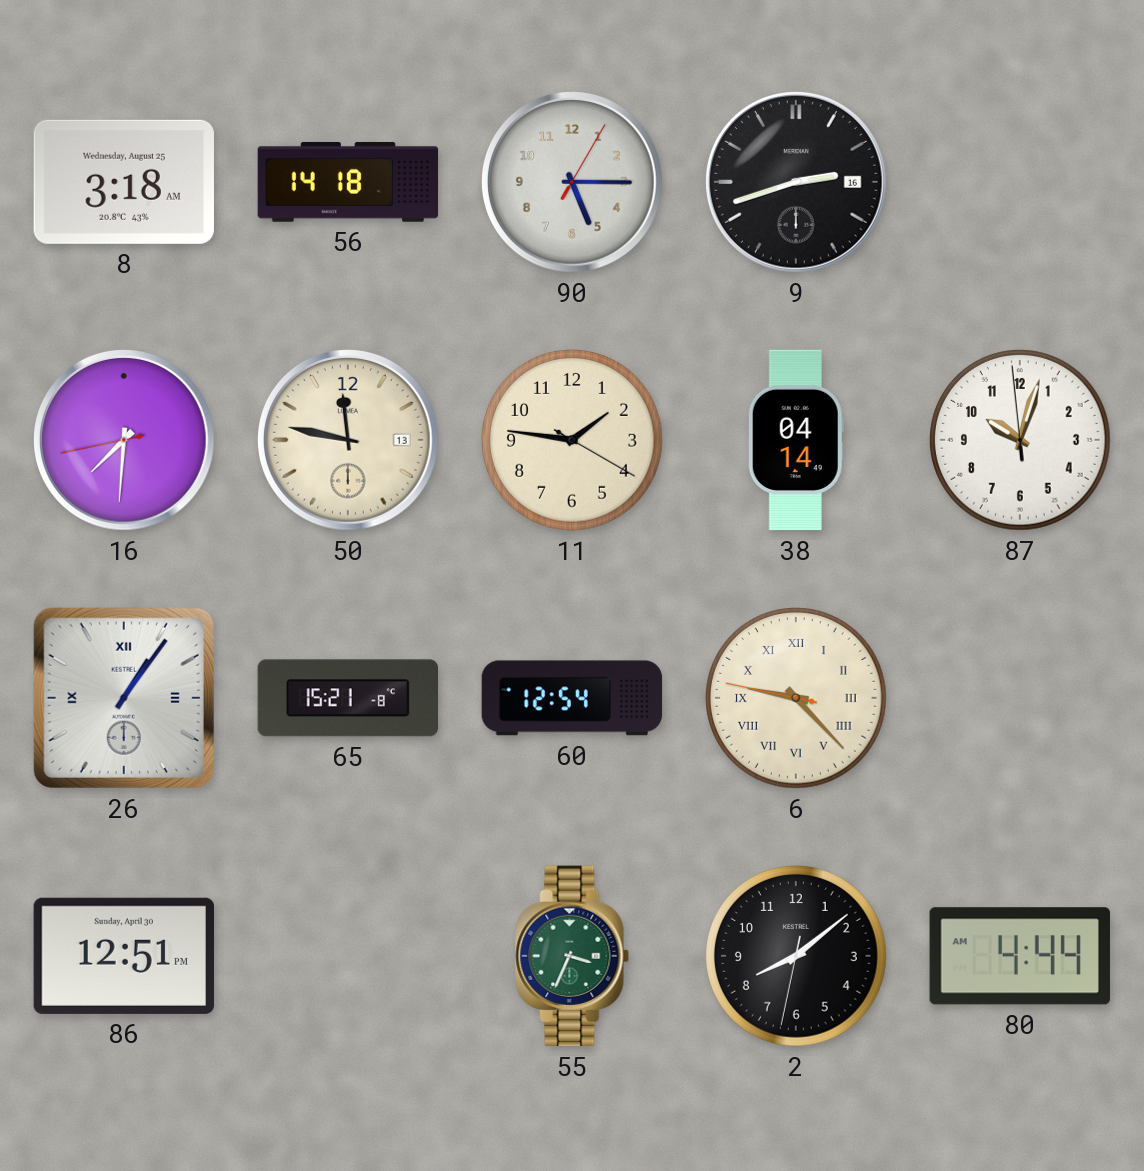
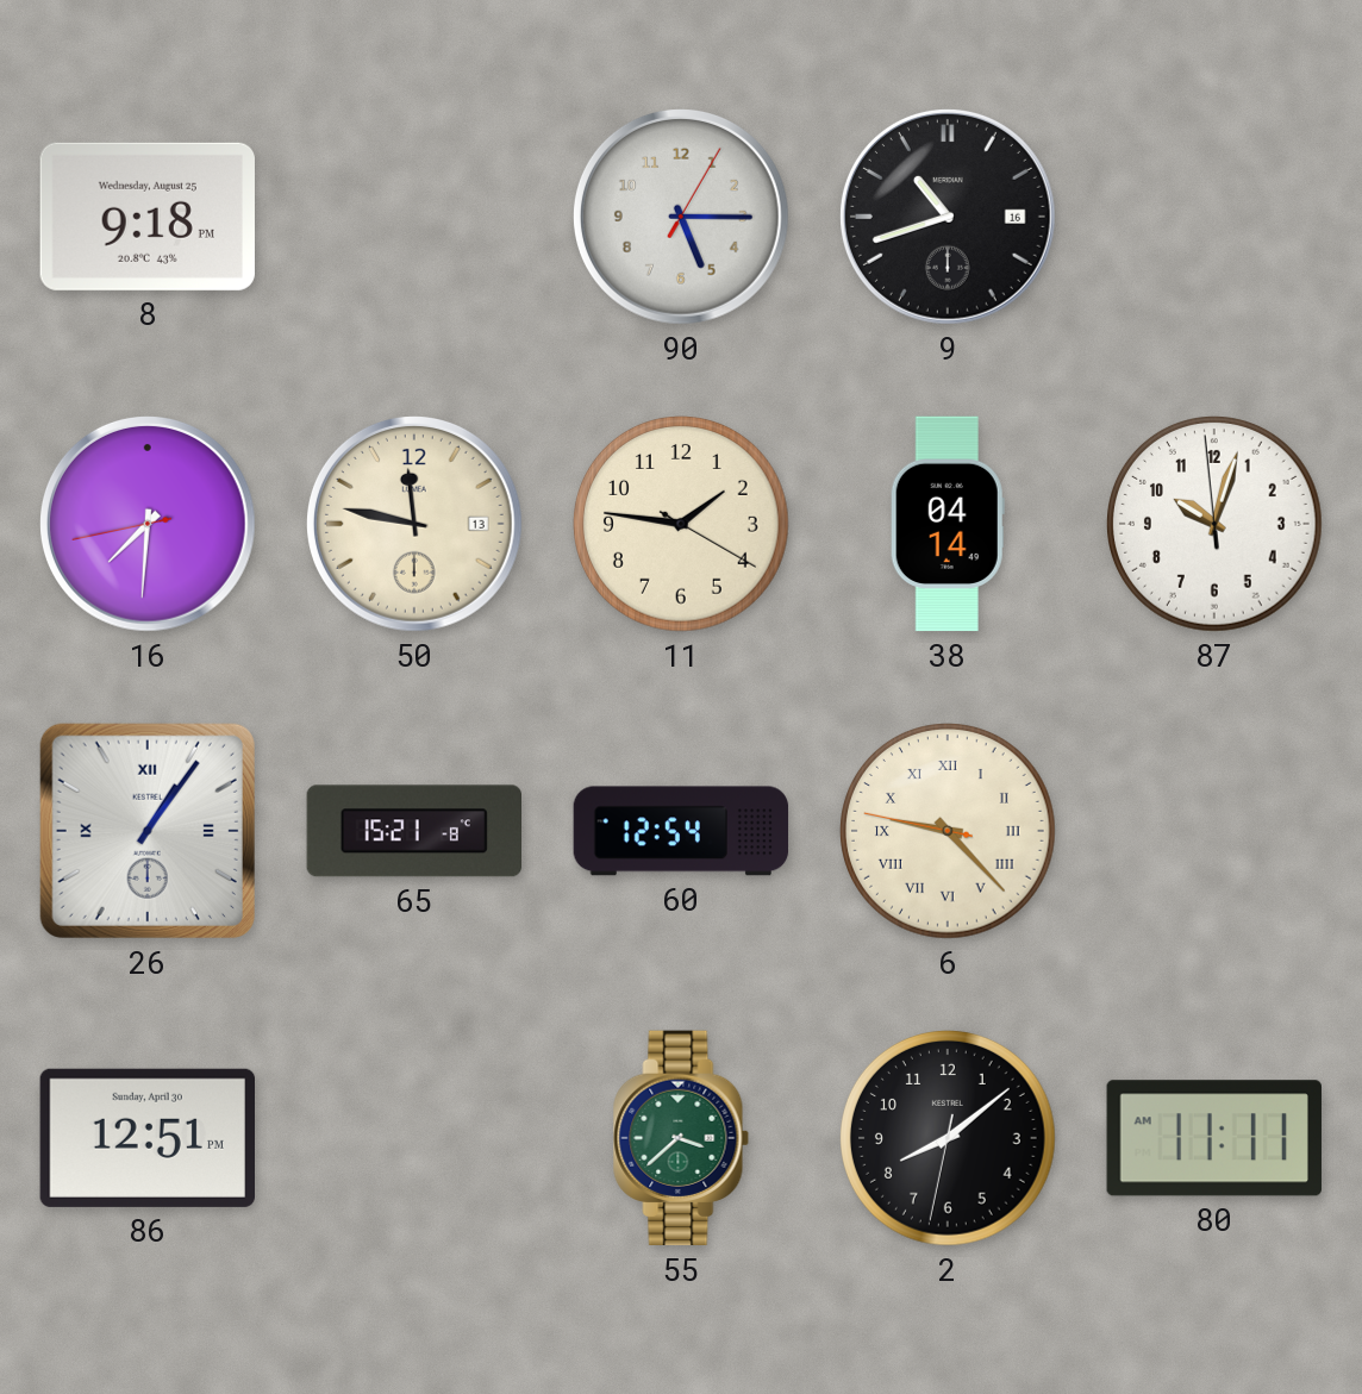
8: 3:18 -> 9:18 (148, 217)
56: 14:18 -> none (348, 182)
9: 2:42 -> 10:42 (948, 217)
55: 3:34 -> 3:38 (681, 1138)
80: 4:44 -> 11:11 (1214, 1138)
